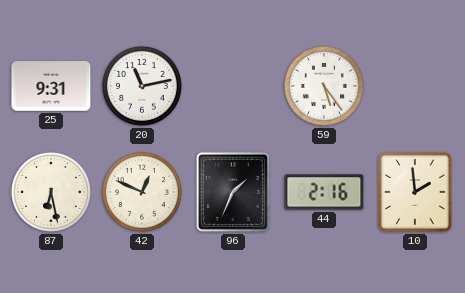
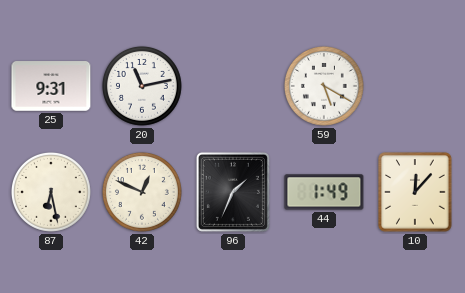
59: 5:24 -> 5:20 (324, 86)
44: 2:16 -> 1:49 (324, 192)
10: 1:59 -> 12:07 (415, 192)
